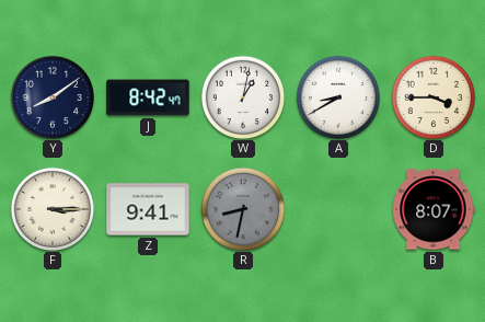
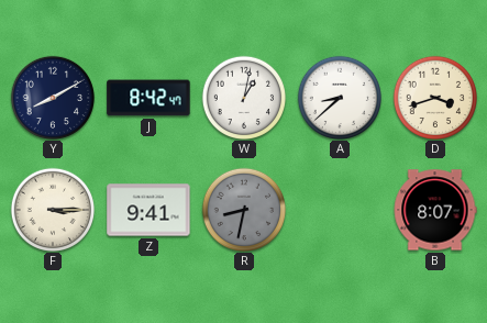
Y: 8:09 -> 8:10 (52, 97)
A: 8:40 -> 8:38 (339, 97)
D: 3:45 -> 3:42 (434, 97)
